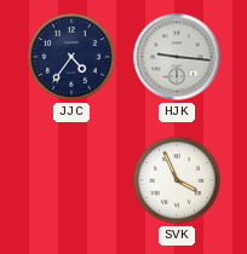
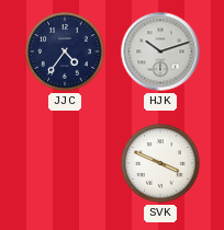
HJK: 9:16 -> 10:12 (160, 51)
SVK: 3:56 -> 3:49 (160, 163)
